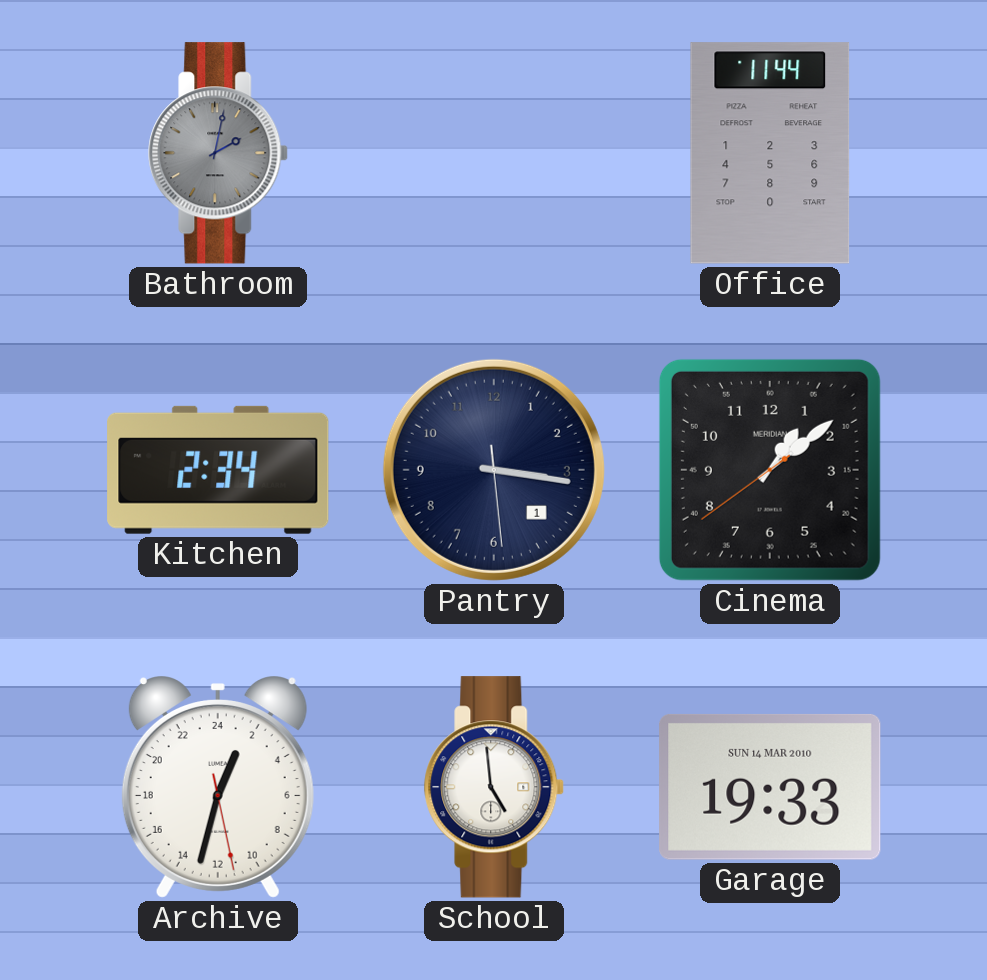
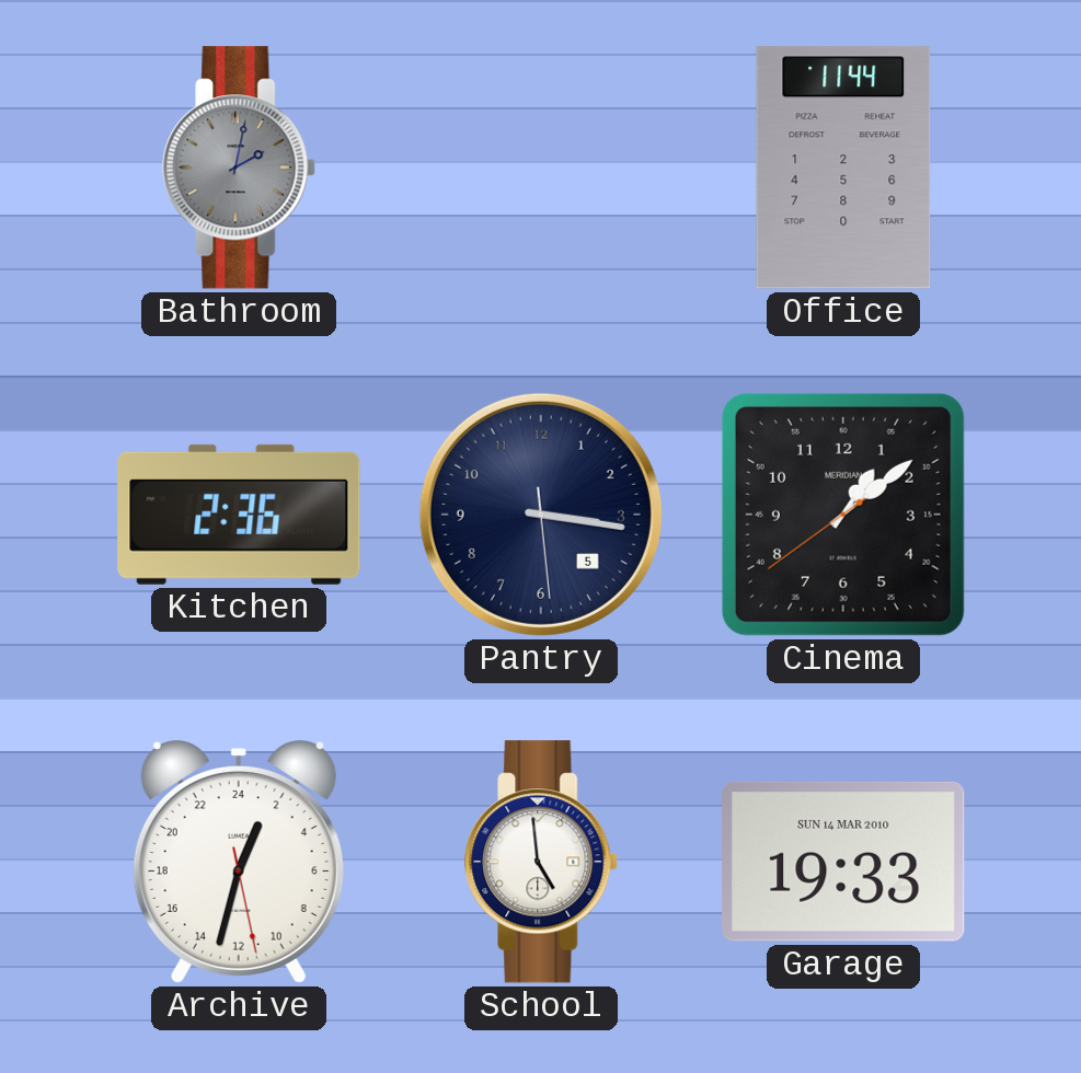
Kitchen: 2:34 -> 2:36 (239, 515)
Pantry date: 1 -> 5 (541, 515)
